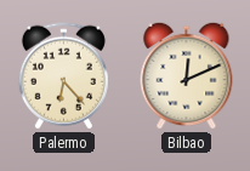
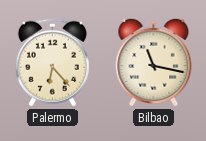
Bilbao: 12:11 -> 11:17 (154, 62)
